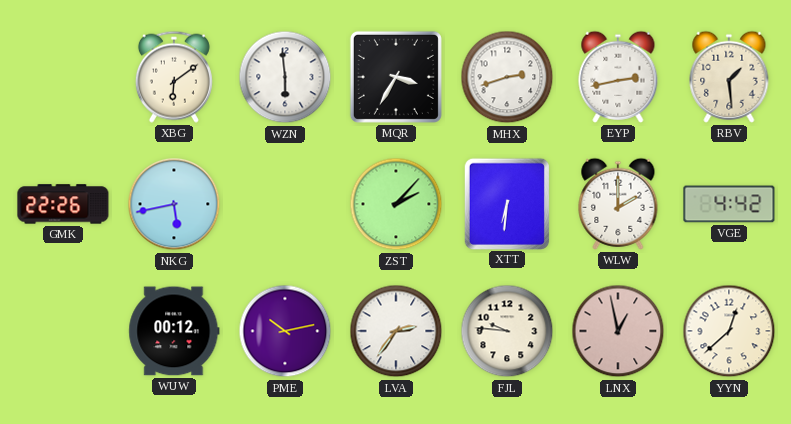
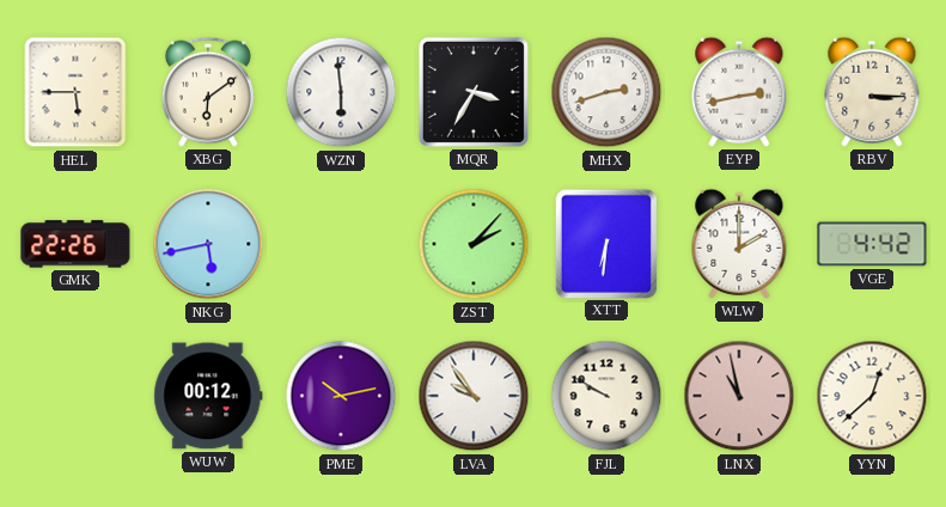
HEL: none -> 5:45 (75, 92)
RBV: 1:29 -> 3:15 (872, 92)
LVA: 2:36 -> 9:54 (474, 396)
FJL: 9:46 -> 9:50 (606, 396)
LNX: 12:58 -> 10:58 (739, 396)
